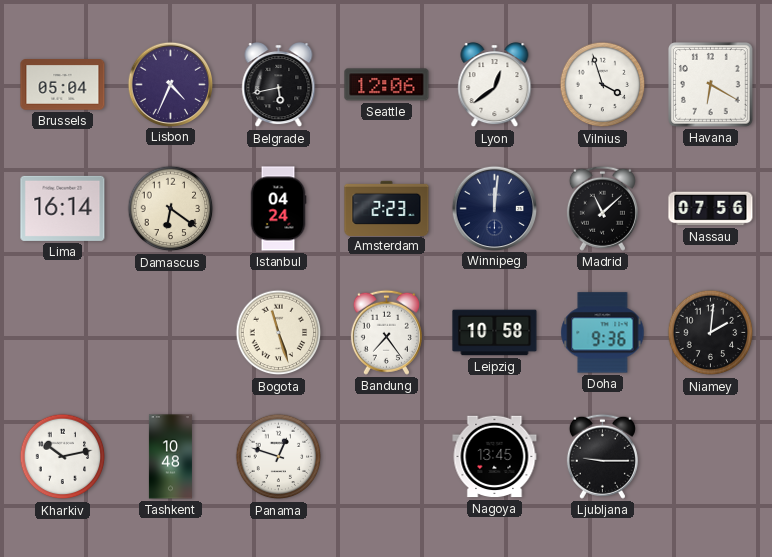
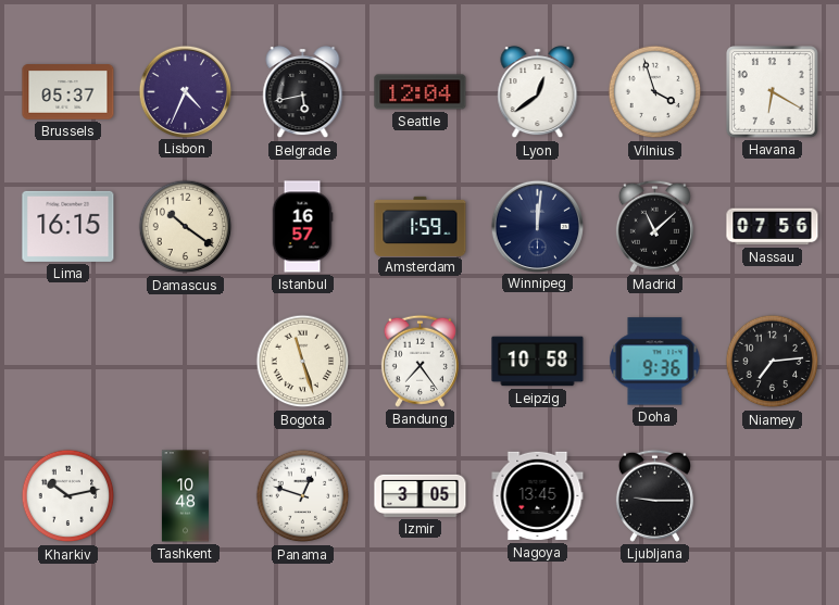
Brussels: 05:04 -> 05:37 (68, 92)
Seattle: 12:06 -> 12:04 (421, 92)
Lima: 16:14 -> 16:15 (68, 226)
Damascus: 6:21 -> 10:21 (186, 227)
Istanbul: 04:24 -> 16:57 (302, 227)
Amsterdam: 2:23 -> 1:59 (421, 226)
Niamey: 2:01 -> 7:14 (773, 362)
Izmir: none -> 3:05 (421, 495)
